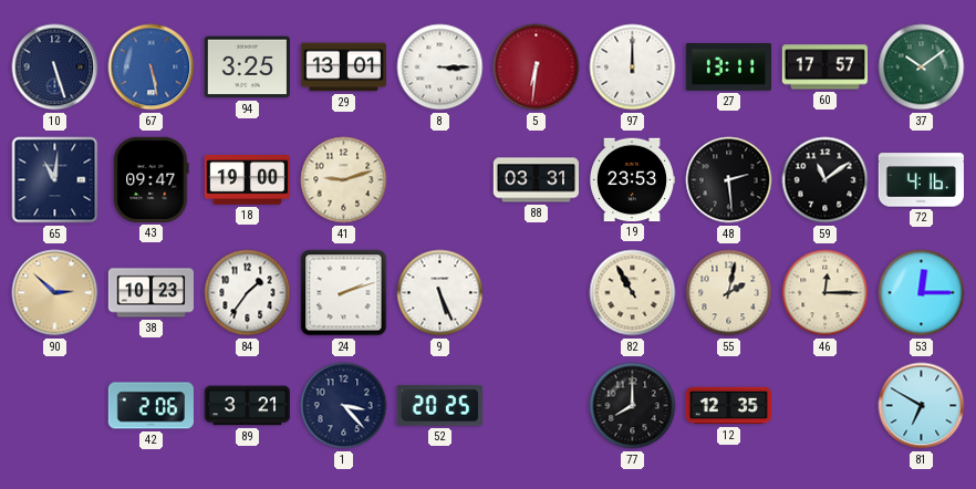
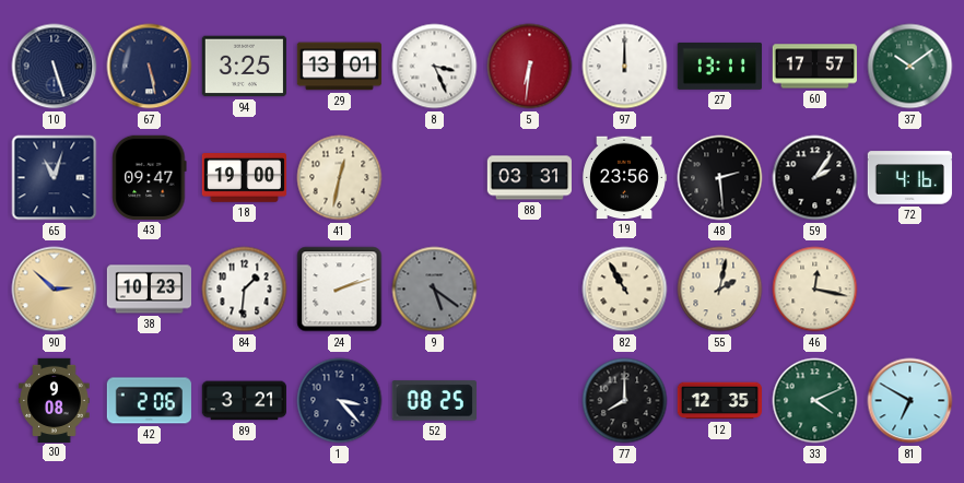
67 dial: blue -> navy (150, 67)
8: 3:15 -> 3:26 (435, 67)
65: 11:01 -> 11:03 (55, 178)
41: 9:12 -> 12:32 (340, 178)
19: 23:53 -> 23:56 (624, 178)
59: 11:09 -> 2:06 (815, 178)
84: 1:36 -> 1:31 (245, 290)
9: 5:26 -> 5:21 (435, 290)
9 dial: white -> grey (435, 290)
46: 12:15 -> 12:17 (815, 290)
53: 12:15 -> none (922, 293)
30: none -> 9:08 (55, 400)
52: 20:25 -> 08:25 (434, 401)
33: none -> 4:11 (815, 401)
